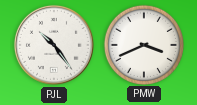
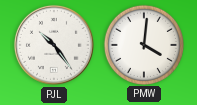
PMW: 3:41 -> 4:01 (143, 44)
